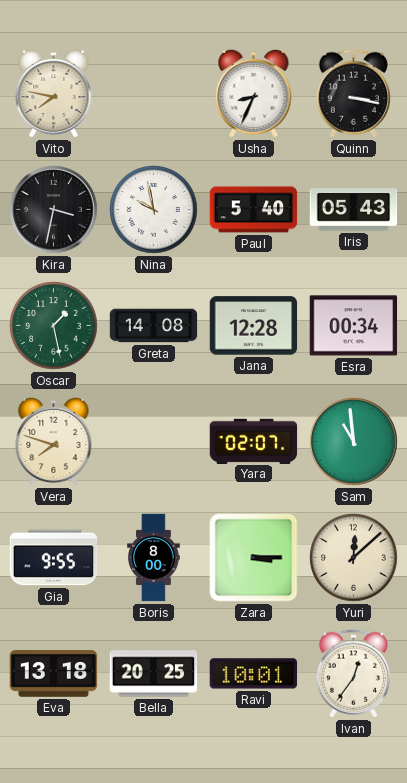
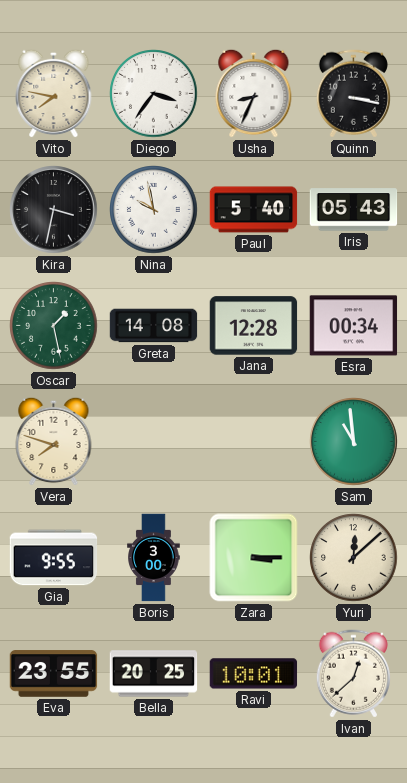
Diego: none -> 3:36 (154, 94)
Yara: 02:07 -> none (254, 441)
Boris: 8:00 -> 3:00 (154, 558)
Eva: 13:18 -> 23:55 (54, 674)
Ivan: 12:36 -> 12:38 (353, 674)
